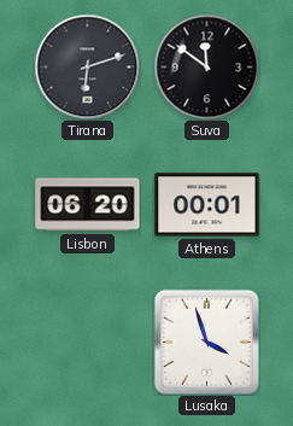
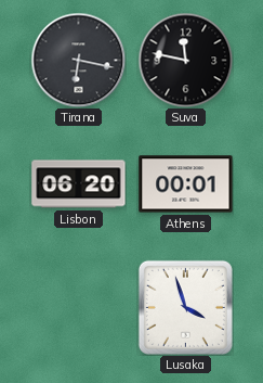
Tirana: 6:12 -> 6:17 (78, 60)
Suva: 11:51 -> 11:47 (185, 60)
